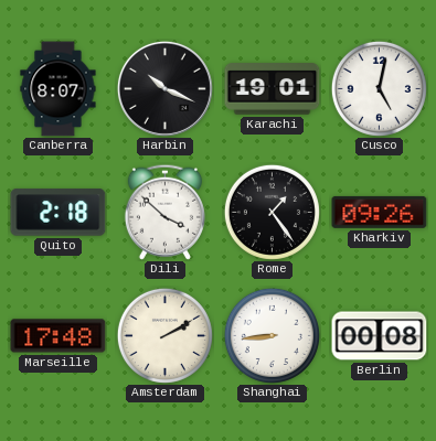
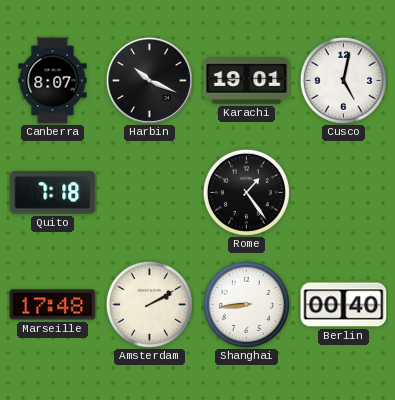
Quito: 2:18 -> 7:18 (53, 193)
Dili: 3:52 -> none (164, 212)
Kharkiv: 09:26 -> none (380, 212)
Berlin: 00:08 -> 00:40 (344, 305)
